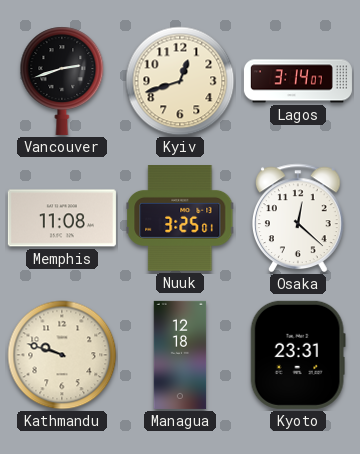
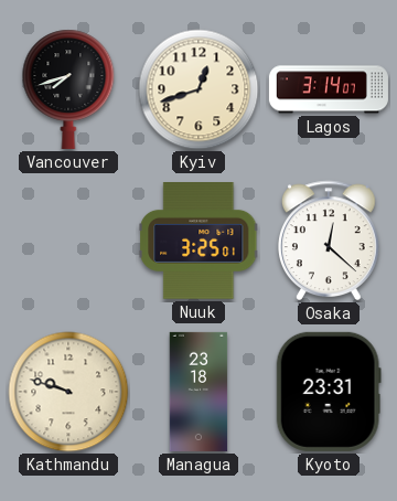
Vancouver: 2:42 -> 7:42 (68, 89)
Memphis: 11:08 -> none (62, 218)
Managua: 12:18 -> 23:18 (198, 392)
